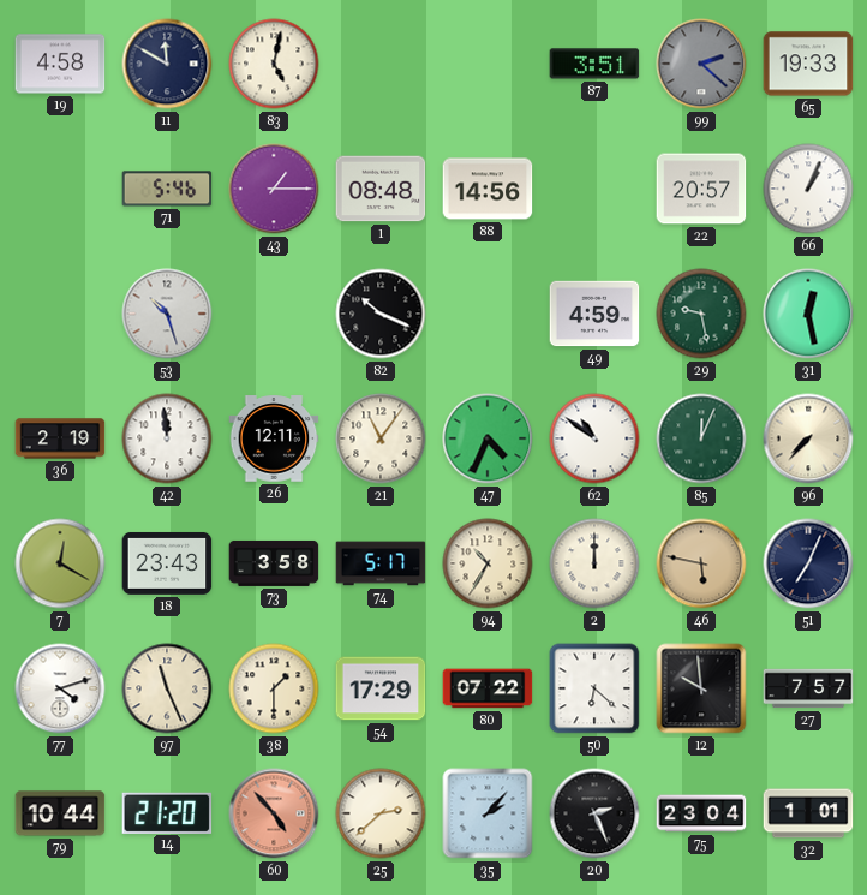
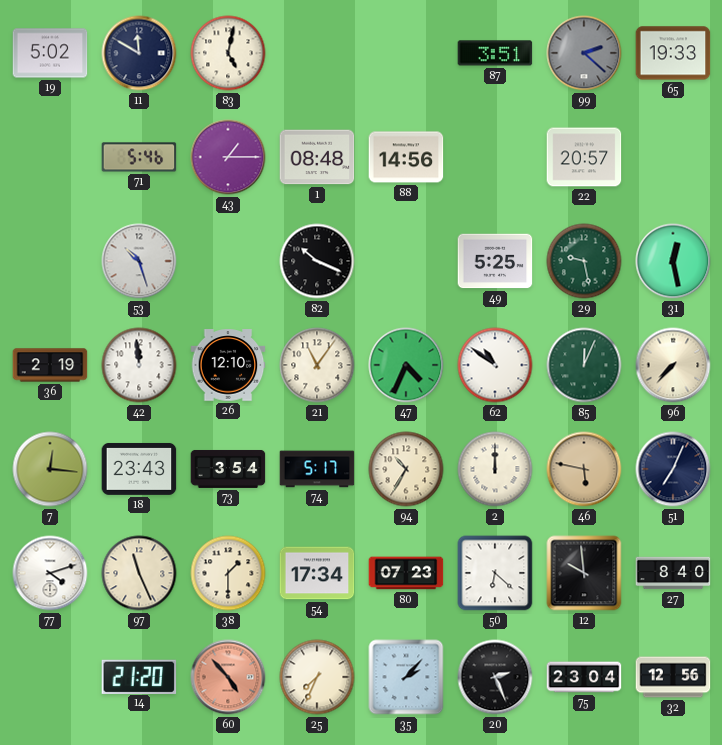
19: 4:58 -> 5:02 (50, 53)
66: 1:04 -> none (808, 189)
49: 4:59 -> 5:25 (495, 261)
26: 12:11 -> 12:10 (228, 365)
7: 12:20 -> 12:16 (50, 469)
73: 3:58 -> 3:54 (228, 469)
54: 17:29 -> 17:34 (317, 573)
80: 07:22 -> 07:23 (406, 573)
27: 7:57 -> 8:40 (673, 573)
79: 10:44 -> none (60, 813)
25: 2:38 -> 7:34 (317, 677)
32: 1:01 -> 12:56 (673, 677)
